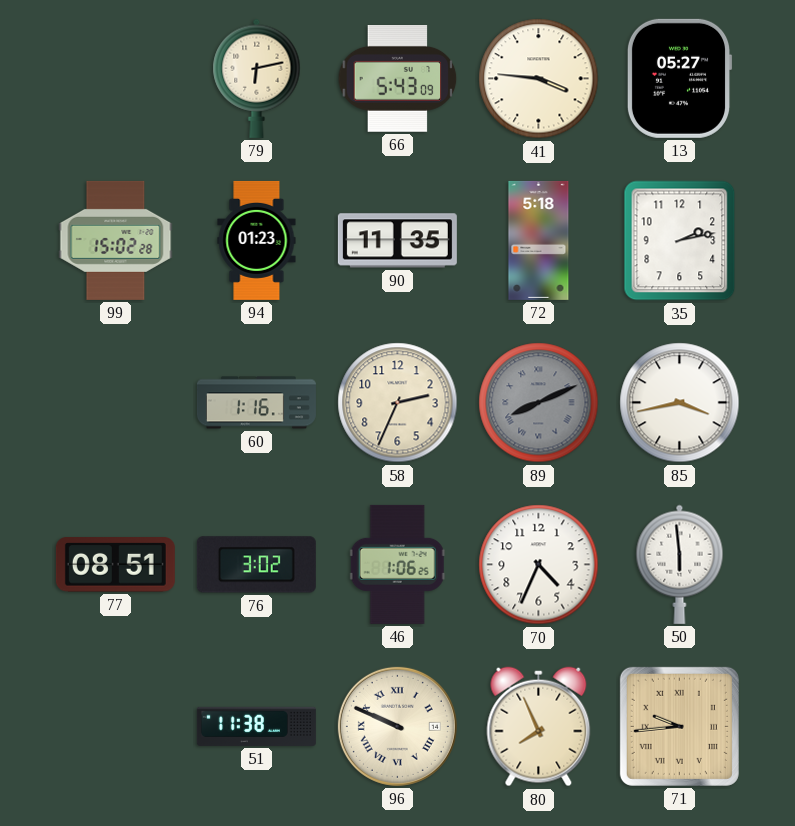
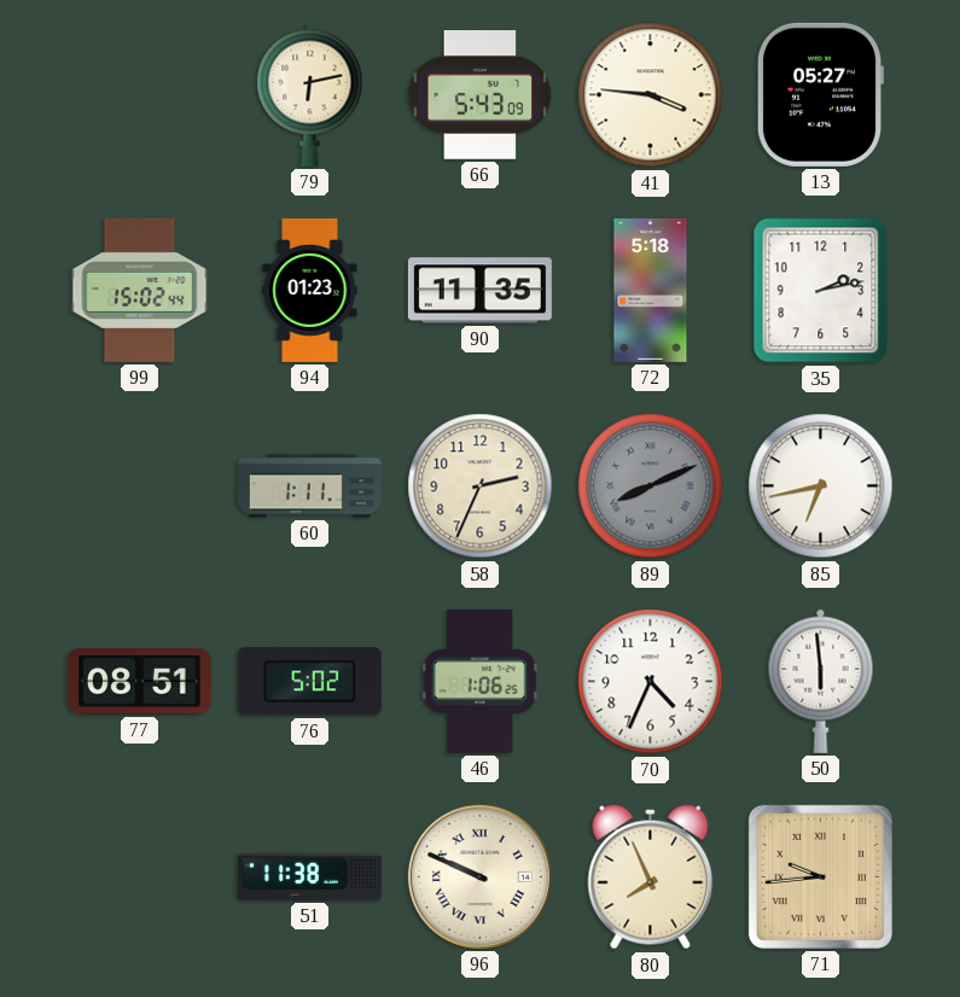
99: 15:02:28 -> 15:02:44 (140, 290)
60: 1:16 -> 1:11 (309, 486)
85: 3:43 -> 6:43 (821, 486)
76: 3:02 -> 5:02 (309, 682)
